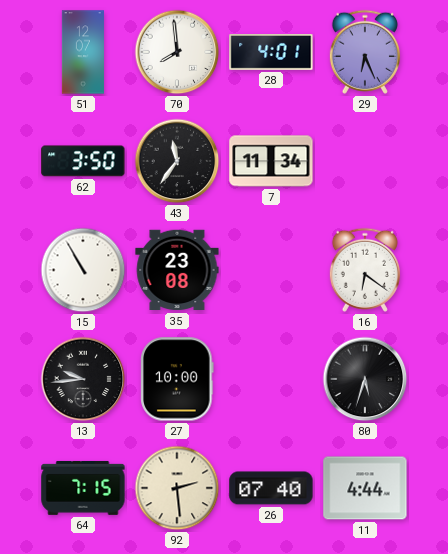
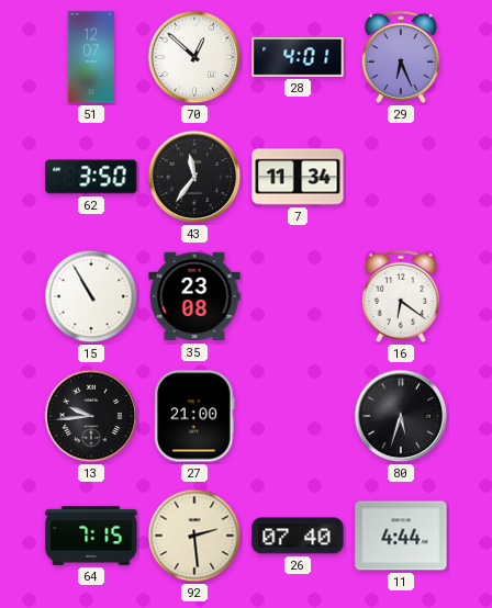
70: 7:59 -> 12:52 (194, 57)
27: 10:00 -> 21:00 (194, 416)
